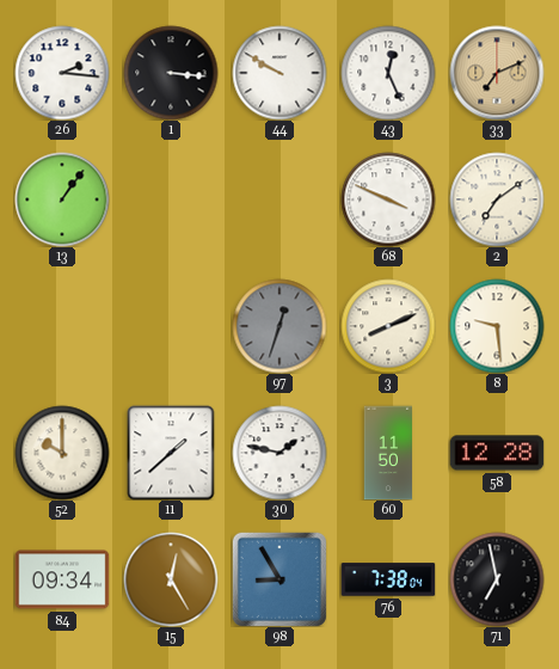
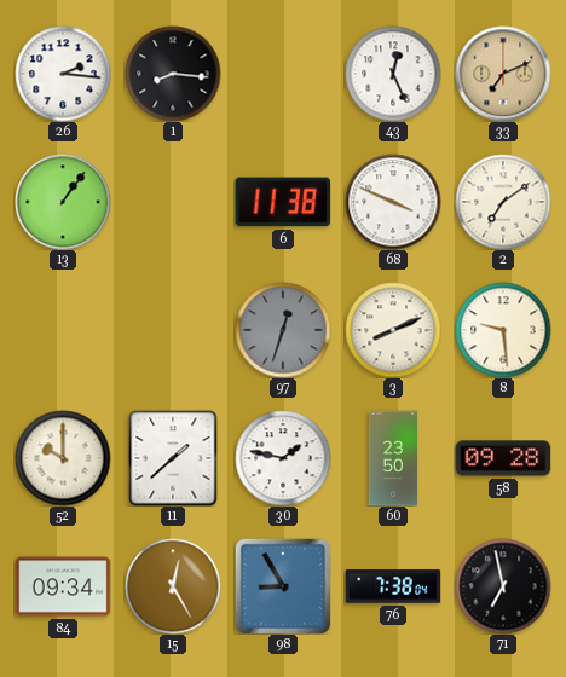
1: 3:16 -> 8:16 (173, 74)
44: 9:50 -> none (279, 73)
6: none -> 11:38 (283, 202)
60: 11:50 -> 23:50 (392, 458)
58: 12:28 -> 09:28 (503, 458)
